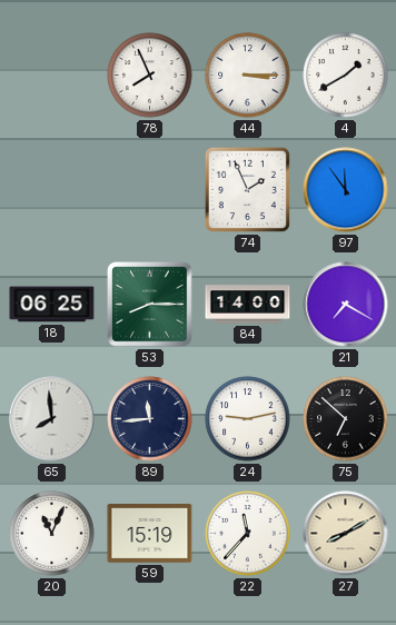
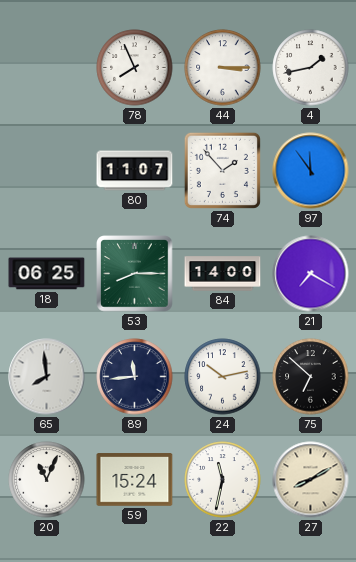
4: 1:40 -> 1:43 (311, 68)
80: none -> 11:07 (135, 171)
74: 1:56 -> 1:53 (222, 170)
24: 9:13 -> 10:13 (223, 377)
59: 15:19 -> 15:24 (135, 480)
22: 11:37 -> 11:32 (223, 480)
